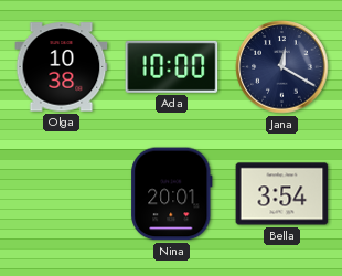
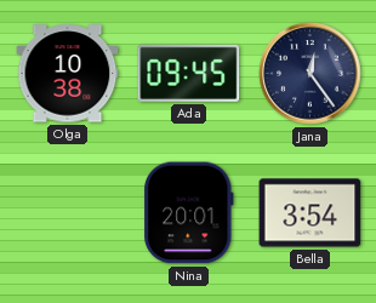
Ada: 10:00 -> 09:45 (189, 73)
Jana: 12:20 -> 12:24 (311, 74)
